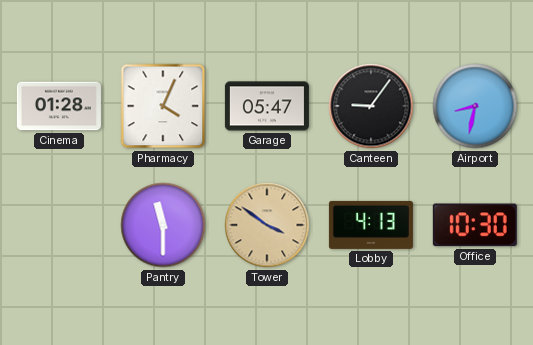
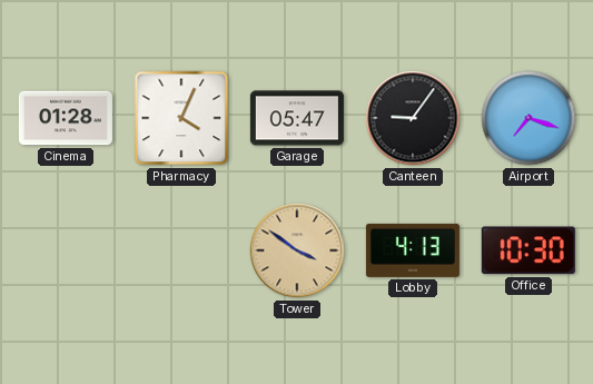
Airport: 8:32 -> 7:18 (528, 118)
Pantry: 11:30 -> none (163, 225)
